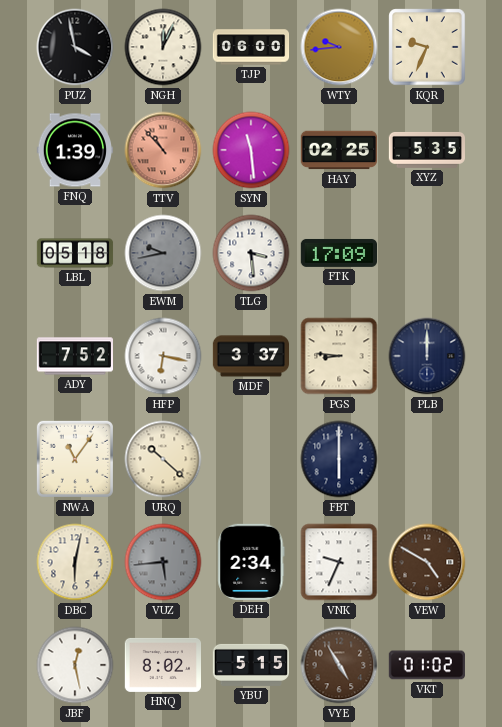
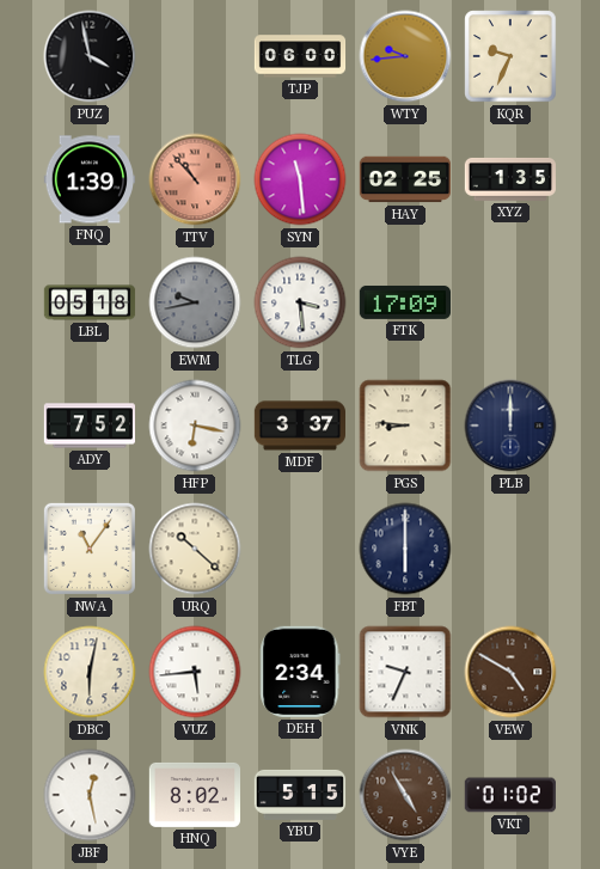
NGH: 12:04 -> none (163, 47)
XYZ: 5:35 -> 1:35 (509, 179)
VUZ dial: grey -> white (195, 672)
